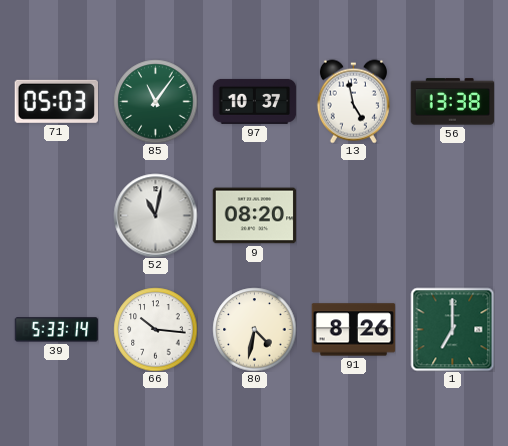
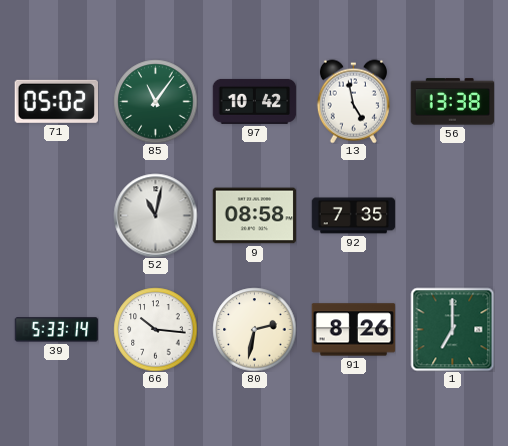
71: 05:03 -> 05:02 (56, 101)
97: 10:37 -> 10:42 (254, 101)
9: 08:20 -> 08:58 (254, 216)
92: none -> 7:35 (353, 216)
80: 4:32 -> 2:32 (254, 329)
